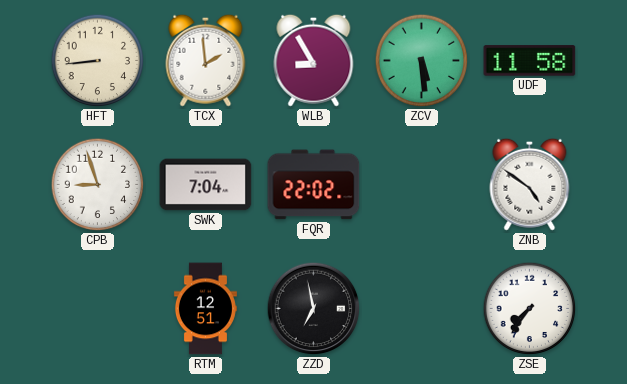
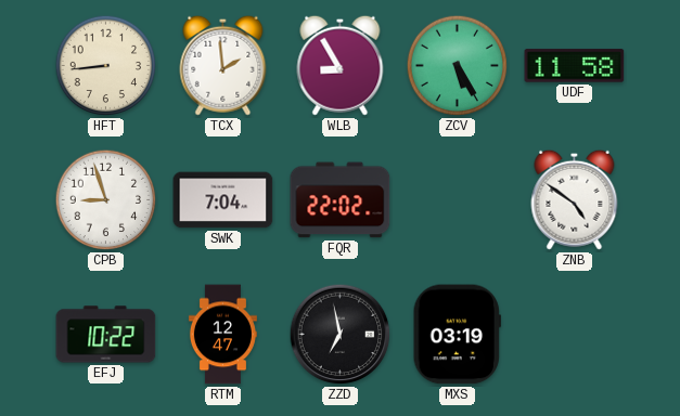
ZCV: 5:29 -> 5:25 (458, 66)
EFJ: none -> 10:22 (106, 335)
RTM: 12:51 -> 12:47 (222, 335)
MXS: none -> 03:19 (457, 335)
ZSE: 7:36 -> none (530, 309)
